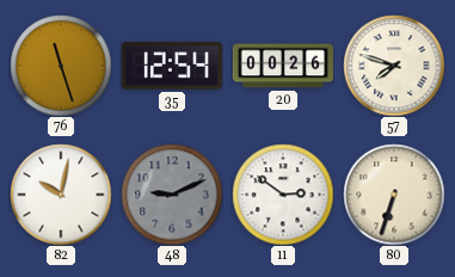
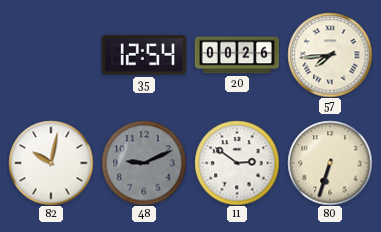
76: 11:27 -> none (61, 66)
57: 7:48 -> 7:44 (330, 55)
